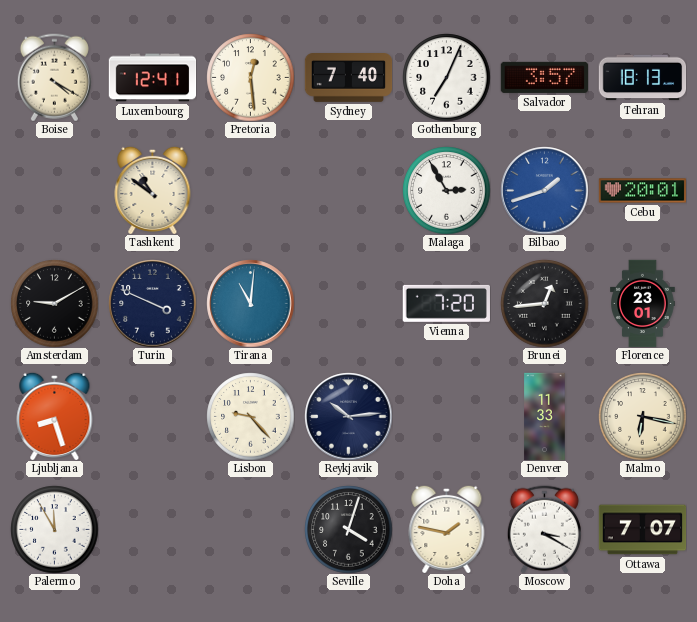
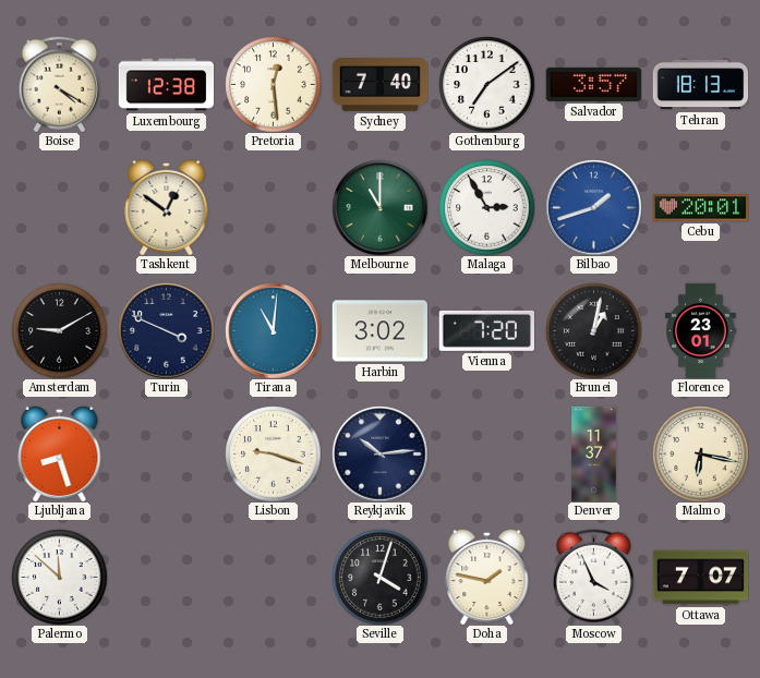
Luxembourg: 12:41 -> 12:38 (166, 85)
Gothenburg: 7:04 -> 7:09 (486, 84)
Tashkent: 10:51 -> 12:51 (167, 207)
Melbourne: none -> 11:00 (379, 207)
Harbin: none -> 3:02 (379, 331)
Brunei: 12:44 -> 1:02 (593, 330)
Lisbon: 9:23 -> 9:18 (273, 453)
Denver: 11:33 -> 11:37 (594, 453)
Palermo: 11:55 -> 11:52 (59, 577)
Moscow: 3:20 -> 3:56 (593, 577)
